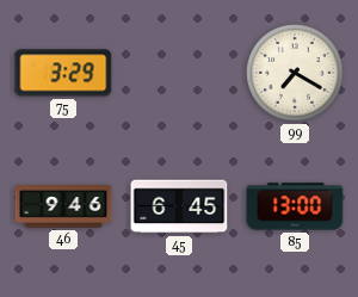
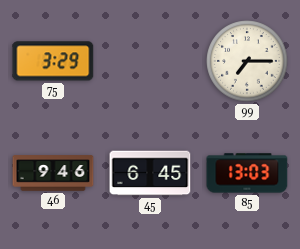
99: 7:20 -> 7:15 (247, 61)
85: 13:00 -> 13:03 (247, 173)
